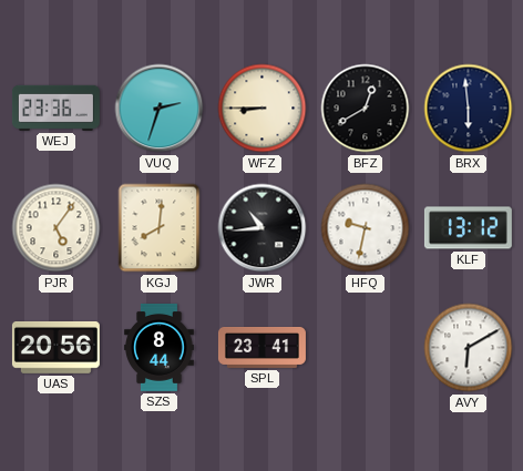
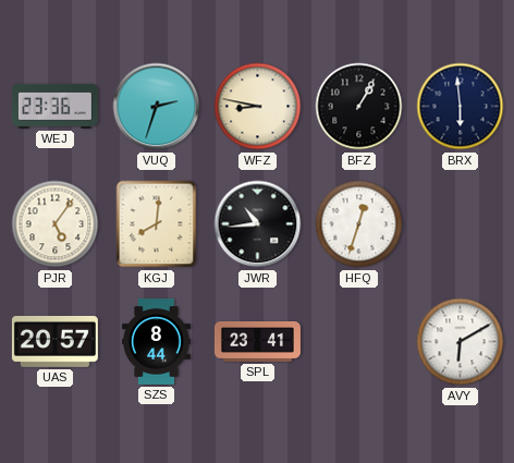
WFZ: 8:45 -> 8:47 (258, 107)
BFZ: 12:40 -> 1:05 (359, 107)
HFQ: 9:32 -> 12:33 (359, 224)
KLF: 13:12 -> none (468, 228)
UAS: 20:56 -> 20:57 (54, 341)
